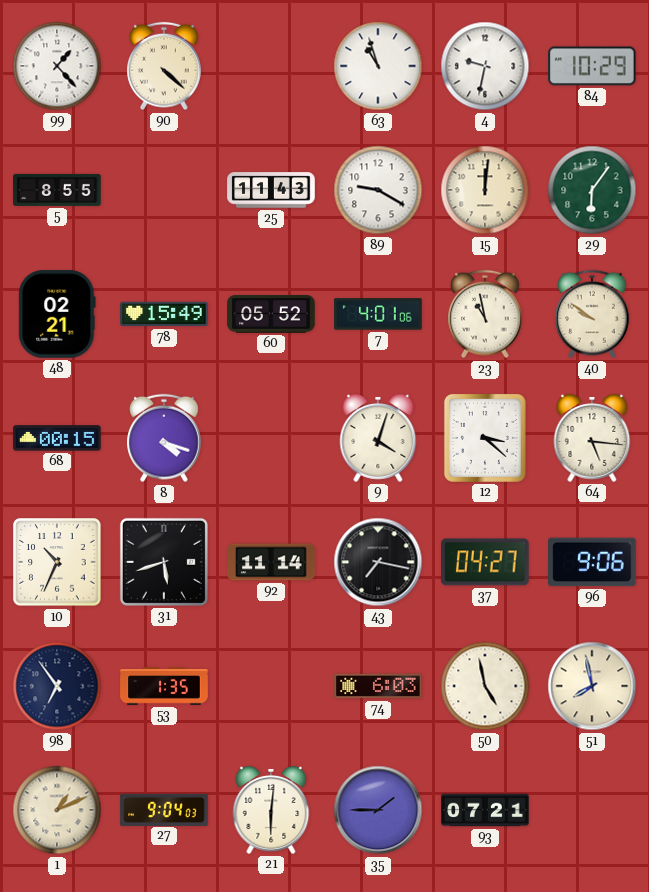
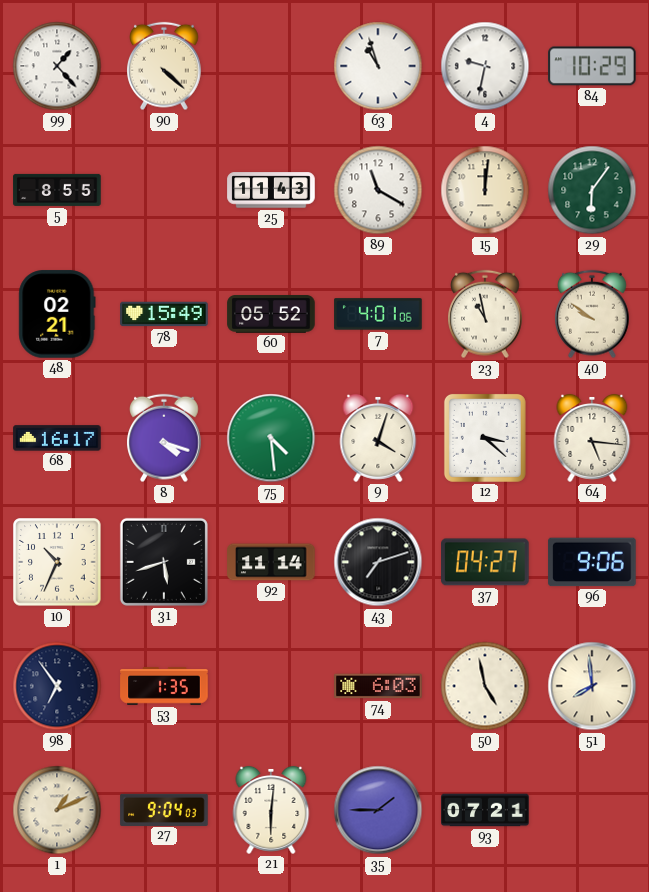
89: 9:20 -> 11:20 (378, 190)
68: 00:15 -> 16:17 (57, 438)
75: none -> 4:29 (271, 438)
43: 7:17 -> 7:12 (378, 562)
51: 7:58 -> 7:59 (592, 686)
